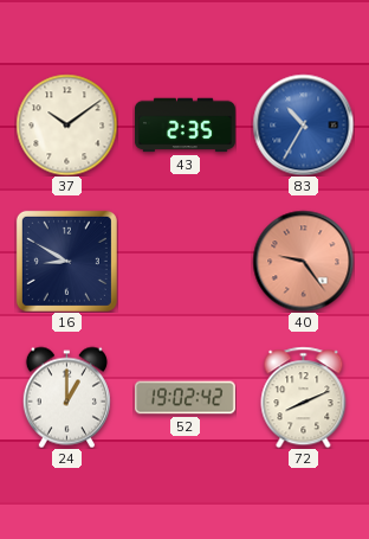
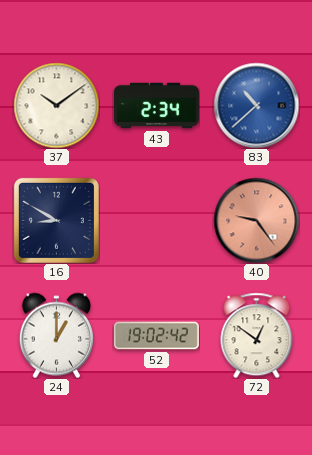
43: 2:35 -> 2:34 (156, 106)
83: 10:35 -> 10:38 (256, 105)
72: 8:11 -> 12:51 (257, 335)
